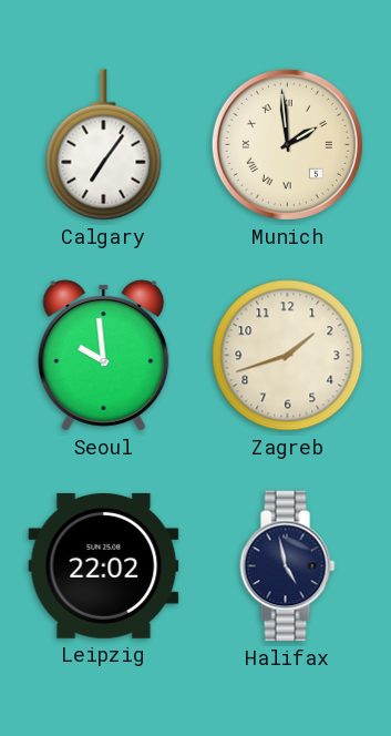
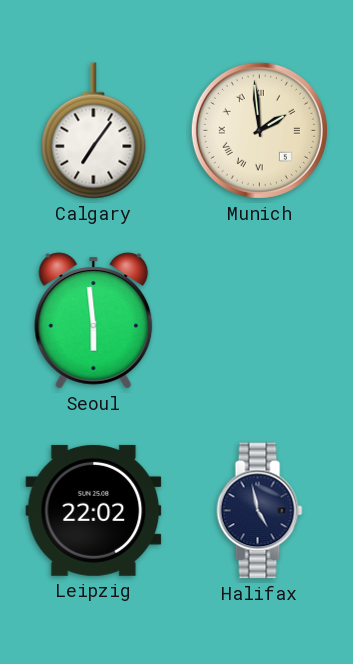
Seoul: 9:59 -> 5:59 (94, 321)
Zagreb: 1:42 -> none (288, 356)
